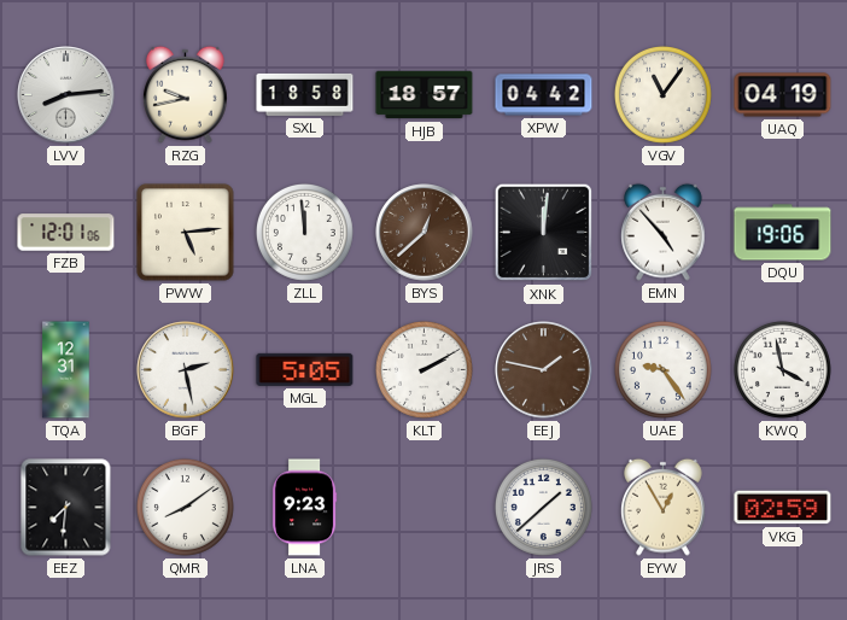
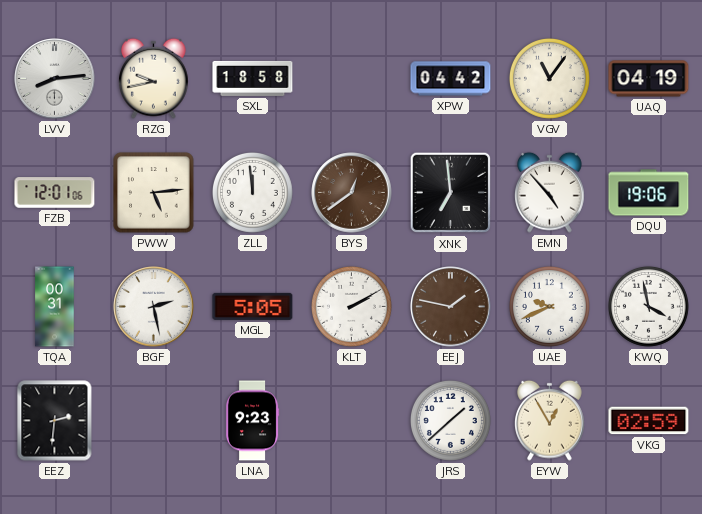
HJB: 18:57 -> none (425, 95)
BYS: 12:38 -> 12:39 (352, 193)
XNK: 12:01 -> 6:59 (451, 193)
TQA: 12:31 -> 00:31 (55, 307)
UAE: 9:24 -> 9:41 (549, 306)
EEZ: 7:31 -> 2:31 (55, 421)
QMR: 8:09 -> none (185, 507)
